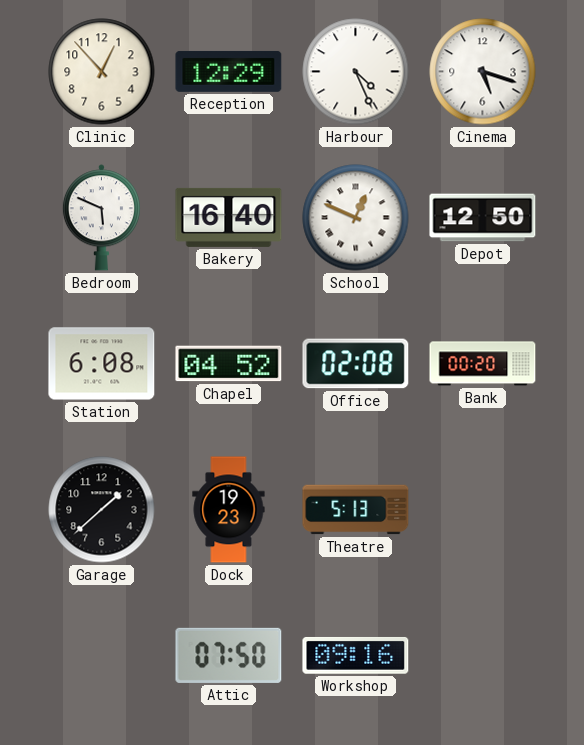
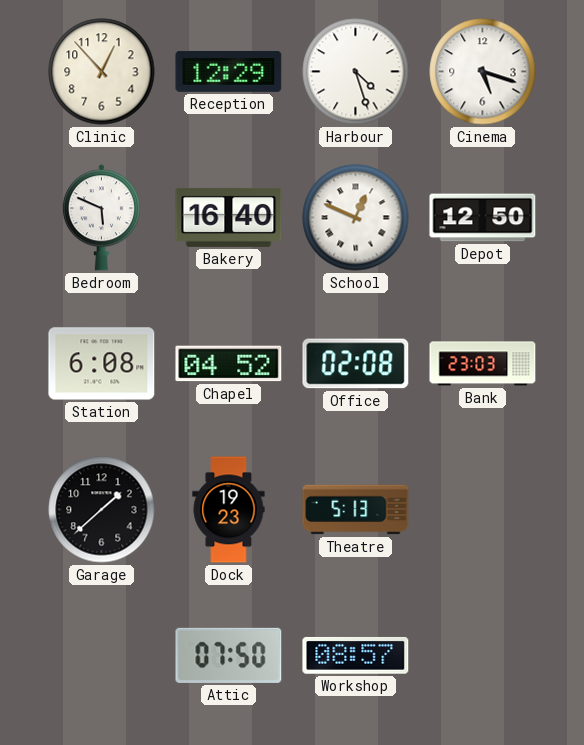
Harbour: 4:26 -> 4:27 (356, 72)
Bank: 00:20 -> 23:03 (483, 364)
Workshop: 09:16 -> 08:57 (356, 656)
